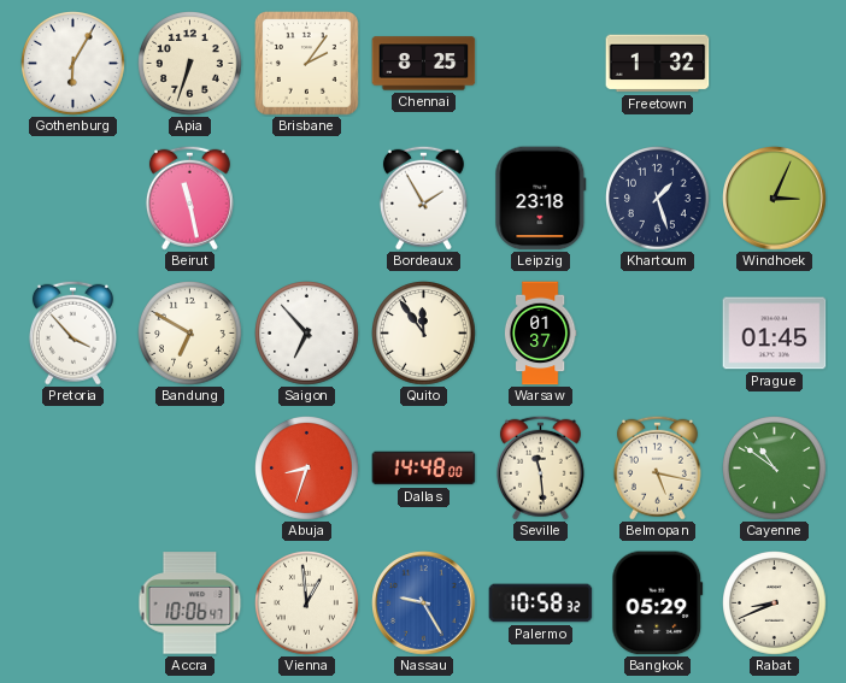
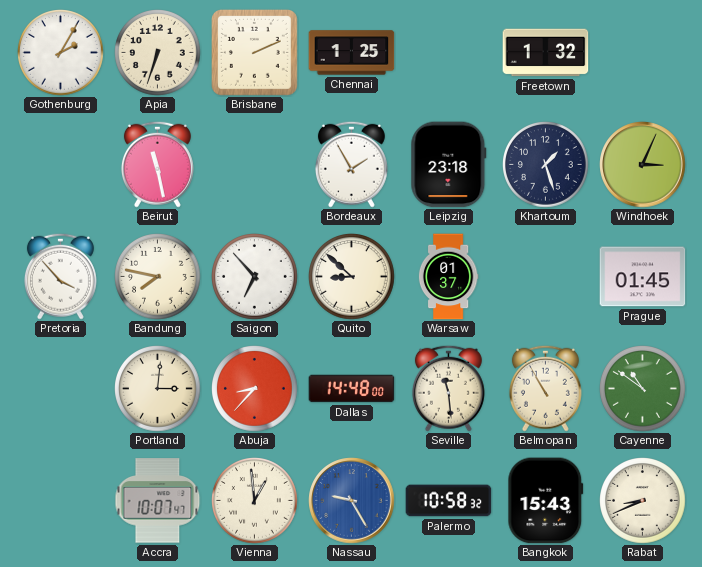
Gothenburg: 6:05 -> 2:05 (61, 53)
Brisbane: 2:06 -> 2:11 (254, 52)
Chennai: 8:25 -> 1:25 (352, 53)
Bandung: 6:50 -> 7:47 (158, 277)
Quito: 11:54 -> 8:52 (352, 277)
Portland: none -> 3:01 (158, 389)
Abuja: 8:33 -> 8:37 (255, 389)
Belmopan: 5:17 -> 10:55 (545, 388)
Accra: 10:06 -> 10:07 (158, 501)
Bangkok: 05:29 -> 15:43 (546, 501)
